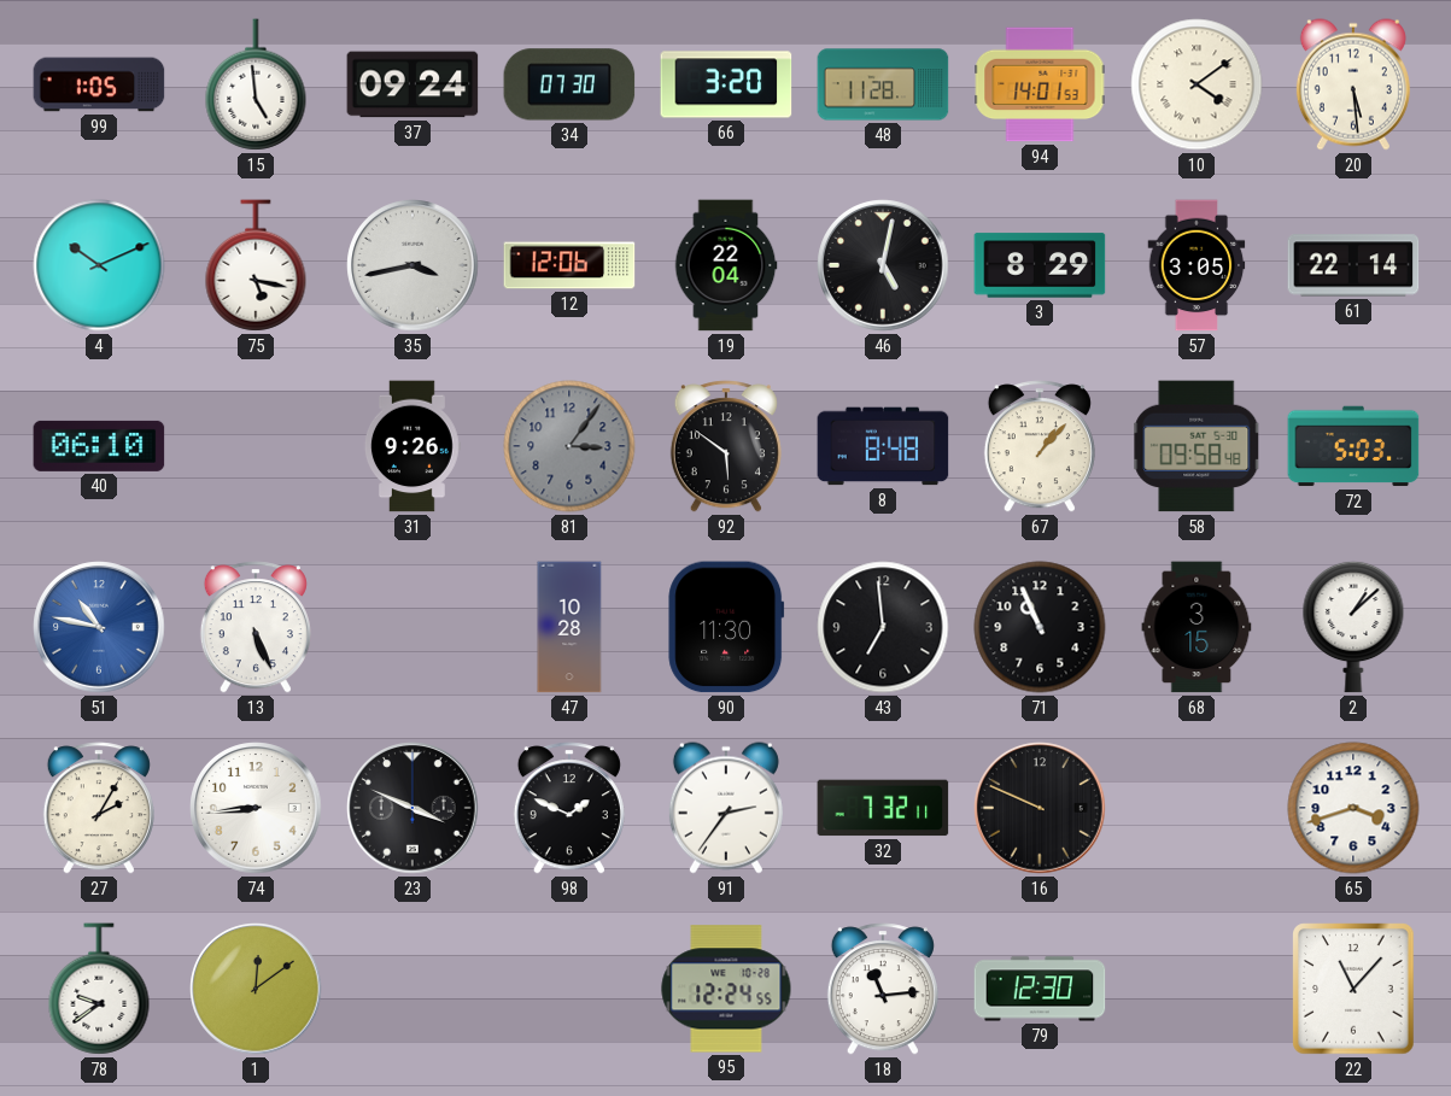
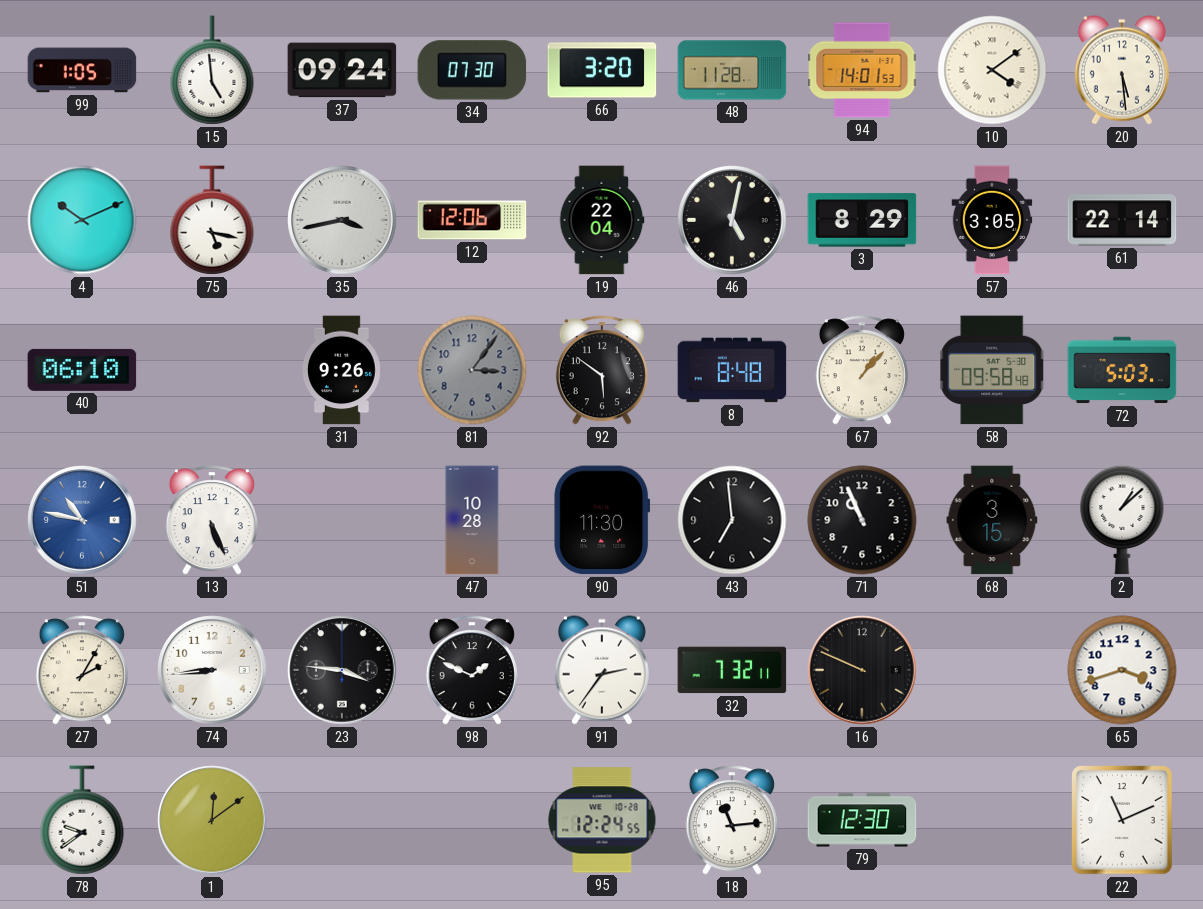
23: 3:49 -> 3:46 (342, 670)
22: 11:07 -> 11:11 (1122, 820)
